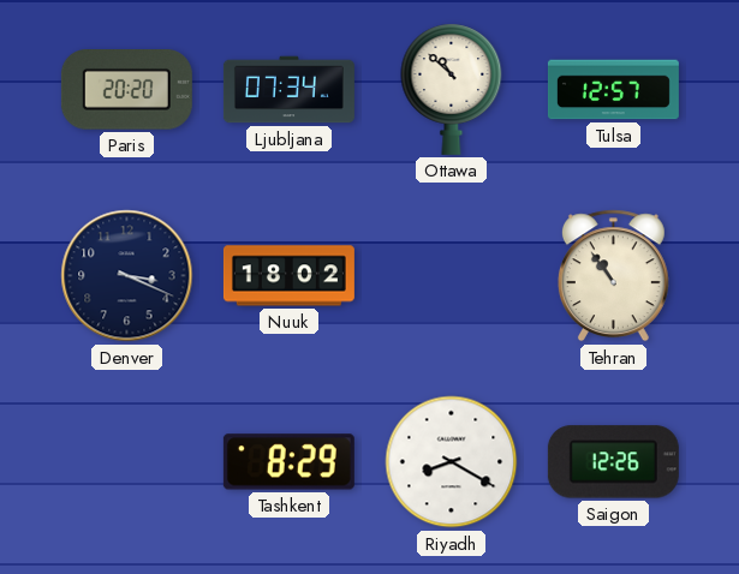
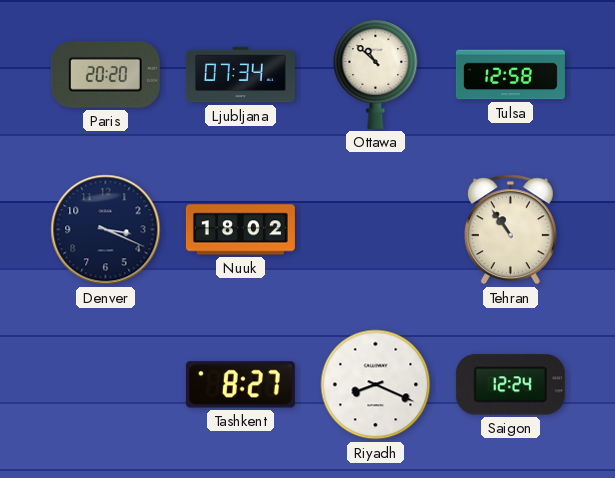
Tulsa: 12:57 -> 12:58 (510, 75)
Tashkent: 8:29 -> 8:27 (240, 385)
Riyadh: 8:20 -> 8:19 (376, 385)
Saigon: 12:26 -> 12:24 (510, 385)
